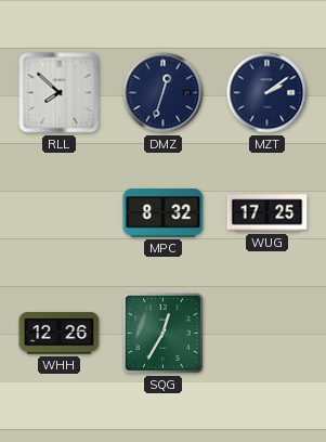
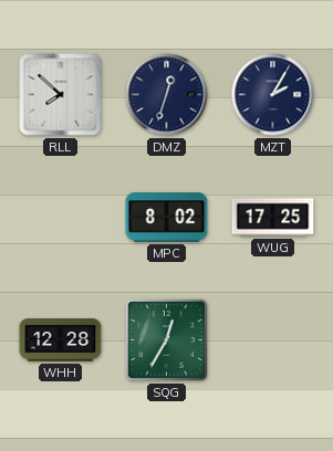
MZT: 2:09 -> 2:05 (273, 95)
MPC: 8:32 -> 8:02 (167, 218)
WHH: 12:26 -> 12:28 (61, 340)
